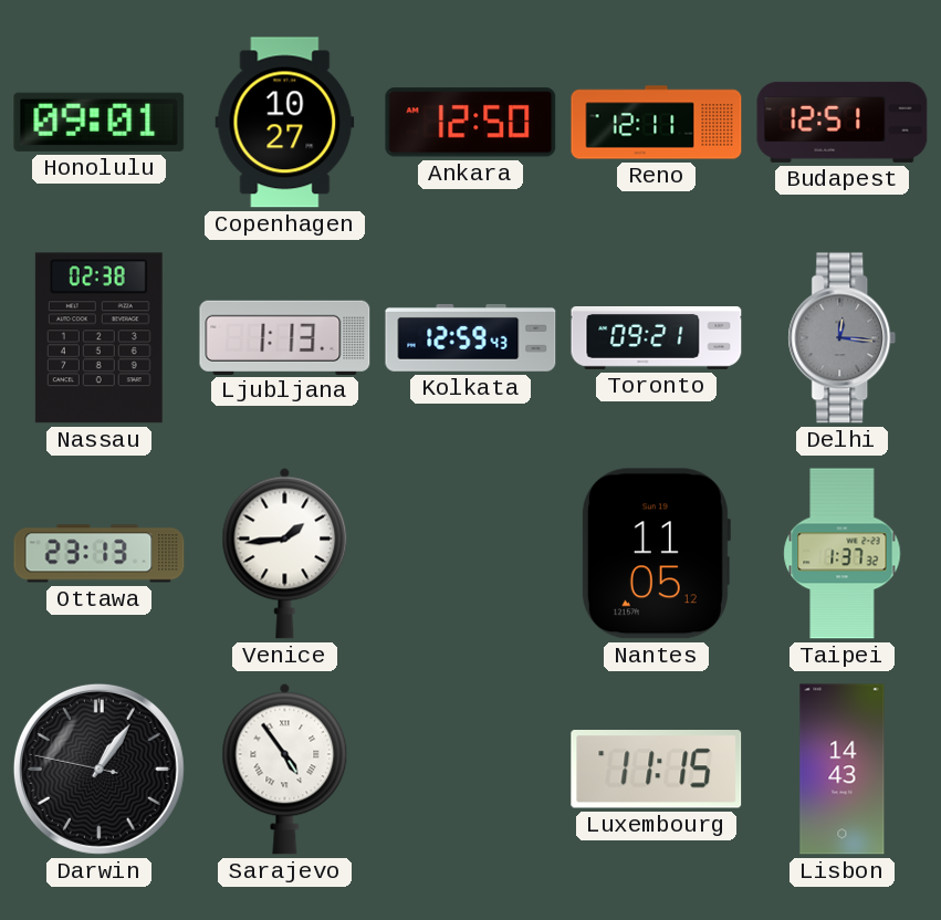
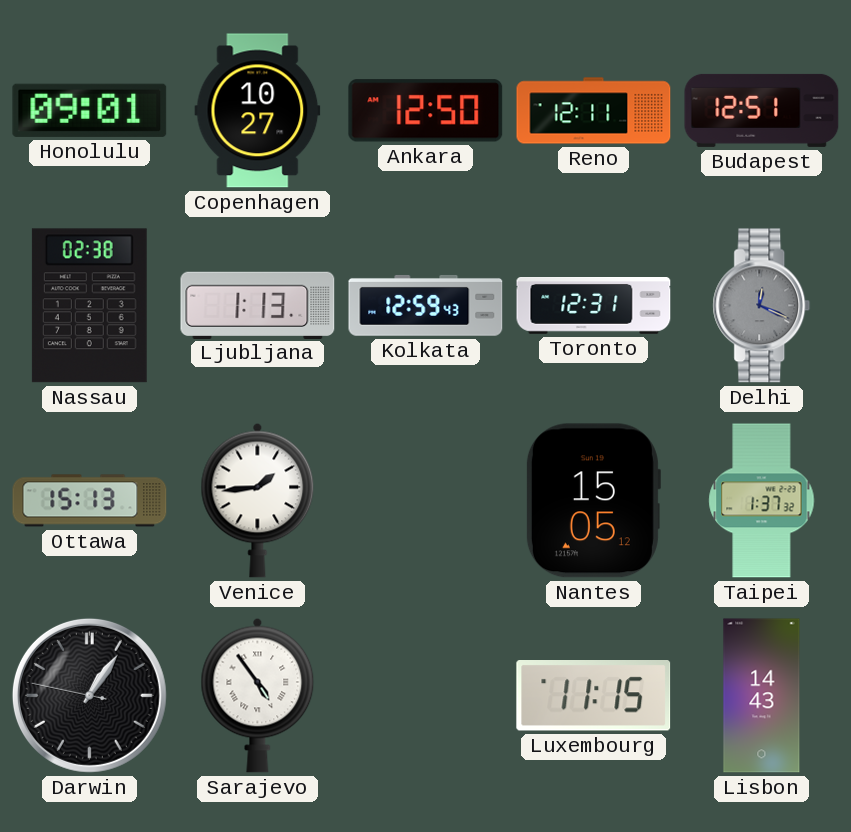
Toronto: 09:21 -> 12:31 (594, 306)
Delhi: 12:16 -> 12:19 (762, 306)
Ottawa: 23:13 -> 15:13 (90, 501)
Nantes: 11:05 -> 15:05 (593, 501)
